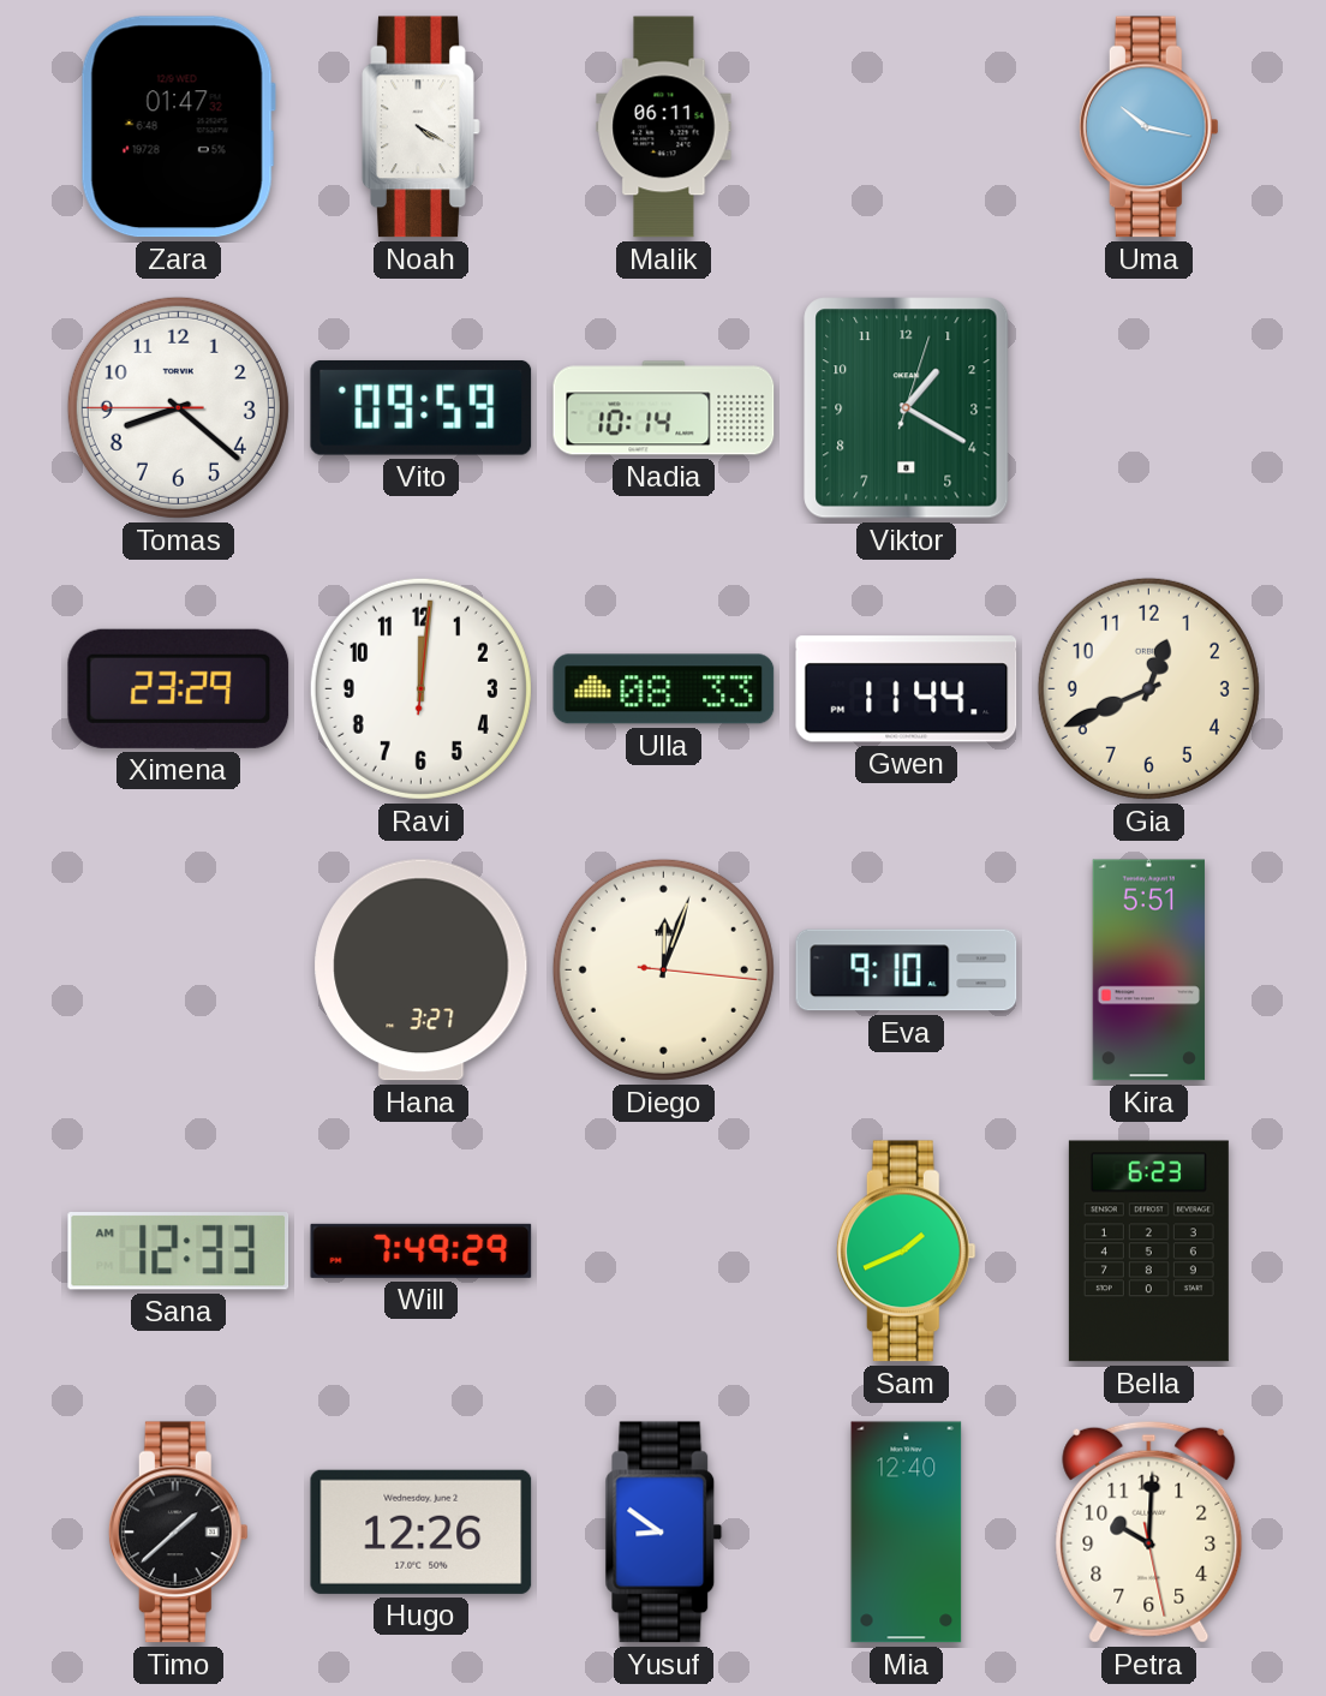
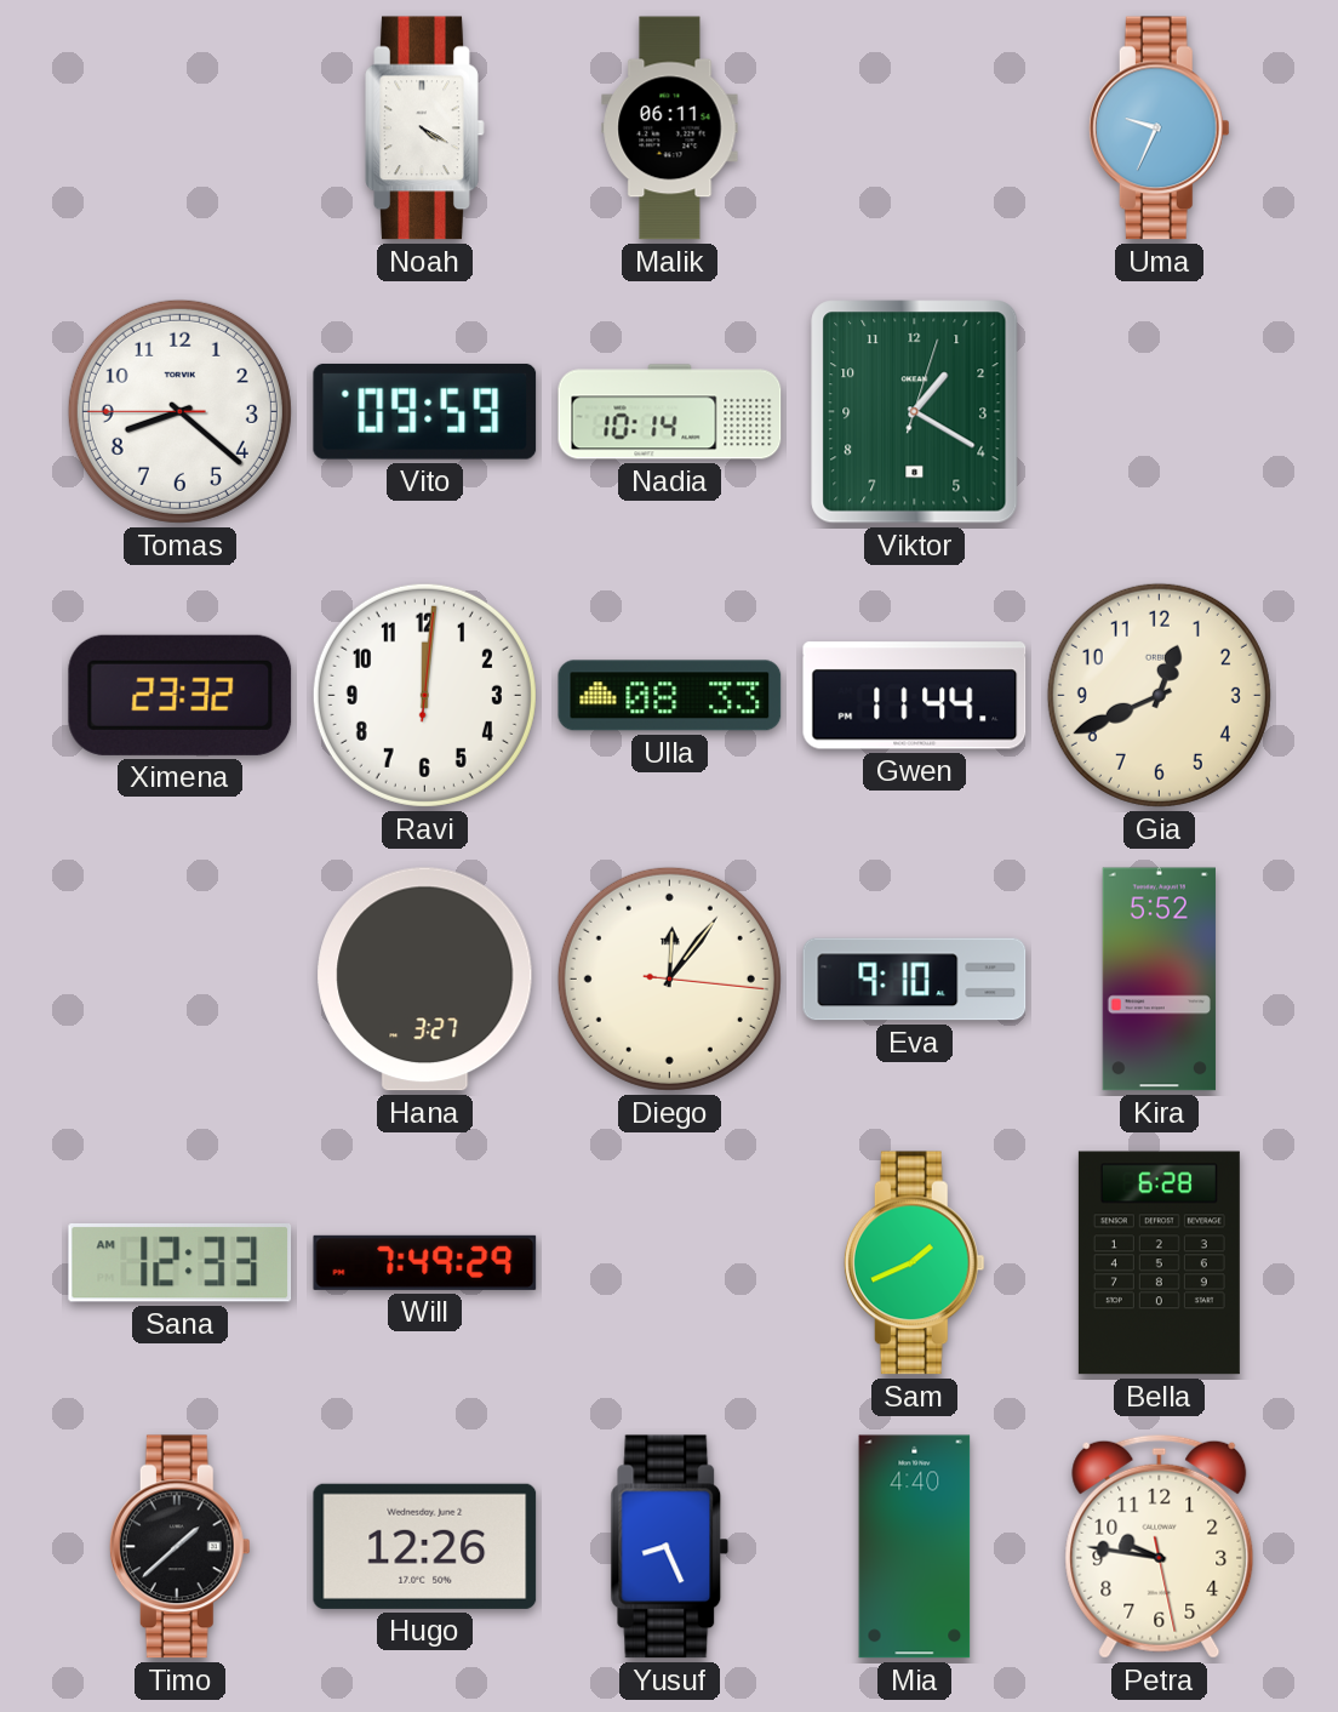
Zara: 01:47 -> none (178, 127)
Uma: 10:17 -> 9:34 (1159, 129)
Ximena: 23:29 -> 23:32 (181, 695)
Diego: 12:03 -> 12:06 (669, 978)
Kira: 5:51 -> 5:52 (1159, 980)
Bella: 6:23 -> 6:28 (1159, 1263)
Yusuf: 8:51 -> 8:26 (670, 1547)
Mia: 12:40 -> 4:40 (915, 1547)
Petra: 10:00 -> 9:46 (1160, 1546)
